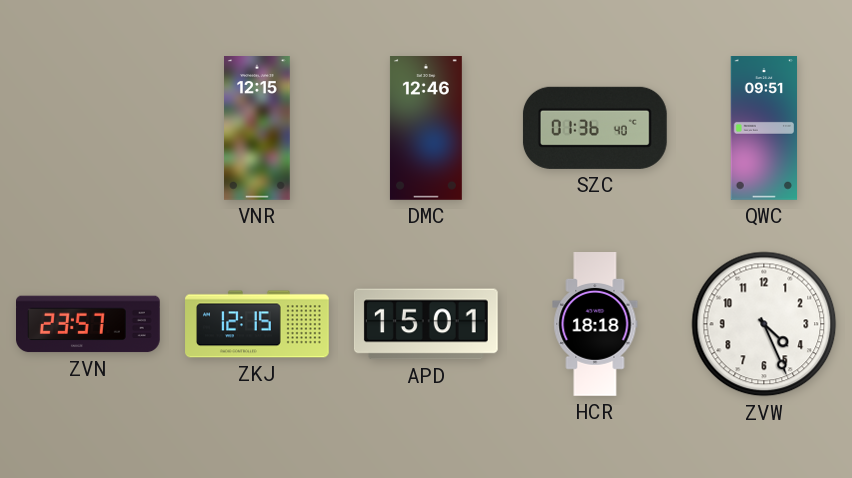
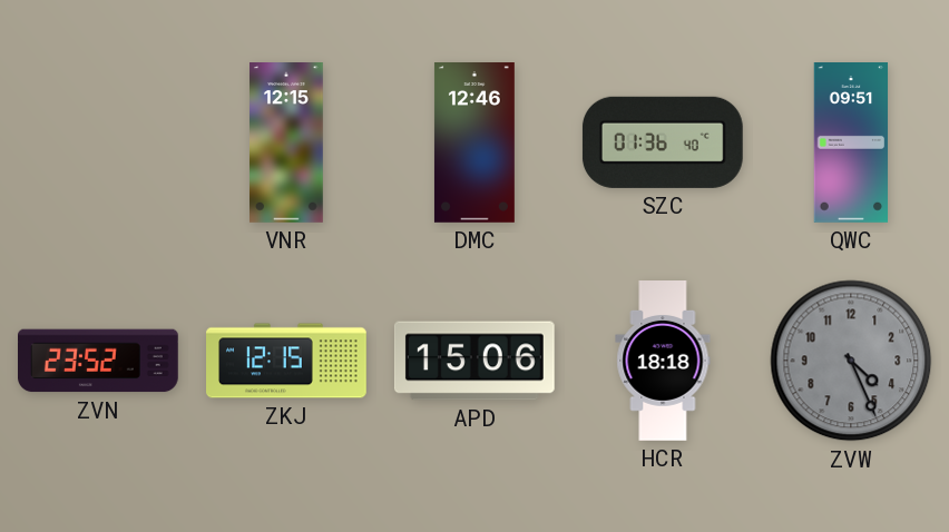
ZVN: 23:57 -> 23:52 (99, 361)
APD: 15:01 -> 15:06 (474, 361)
ZVW dial: white -> grey (851, 361)
